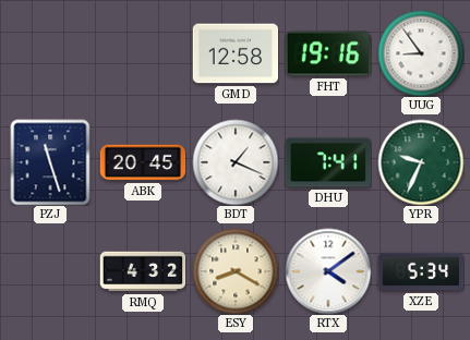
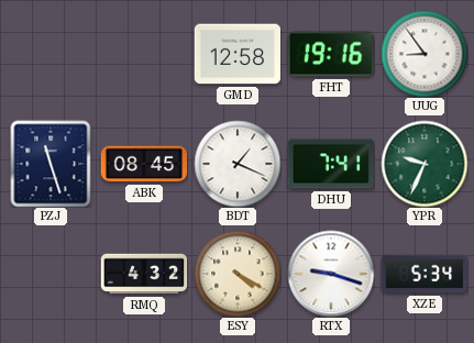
ABK: 20:45 -> 08:45 (144, 164)
ESY: 8:20 -> 4:20 (238, 274)
RTX: 4:09 -> 9:18 (331, 274)
